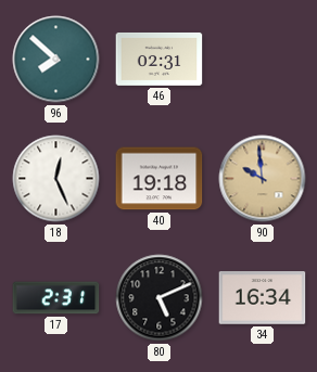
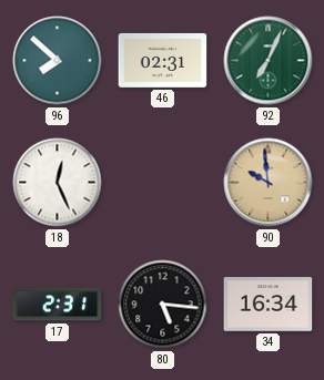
92: none -> 7:04 (269, 61)
40: 19:18 -> none (160, 179)
80: 5:11 -> 5:16 (163, 305)
